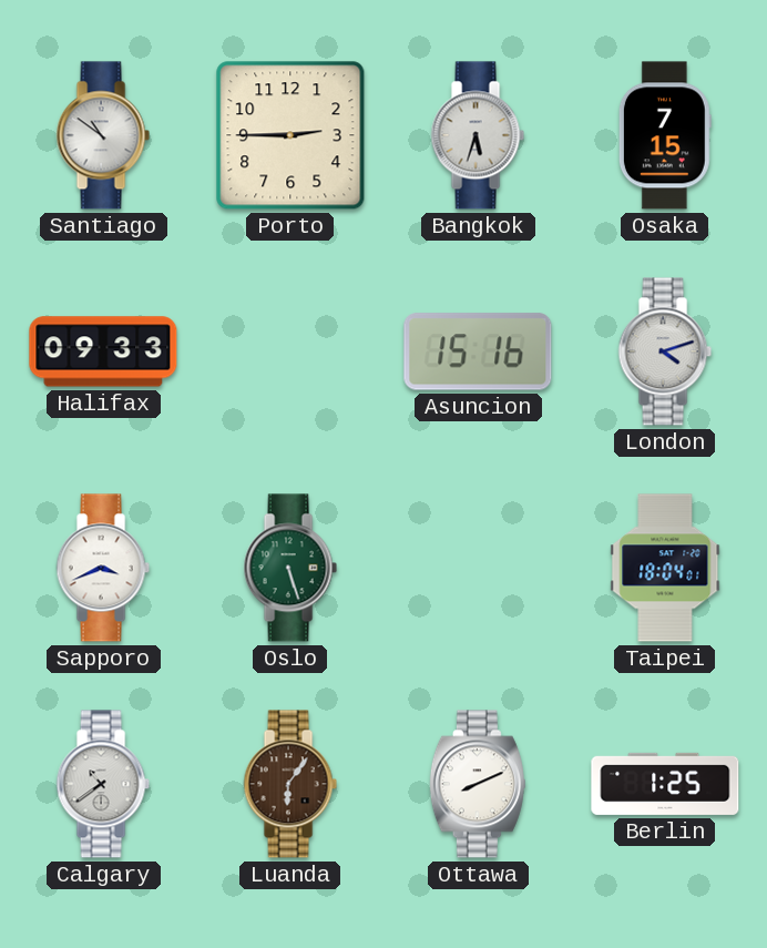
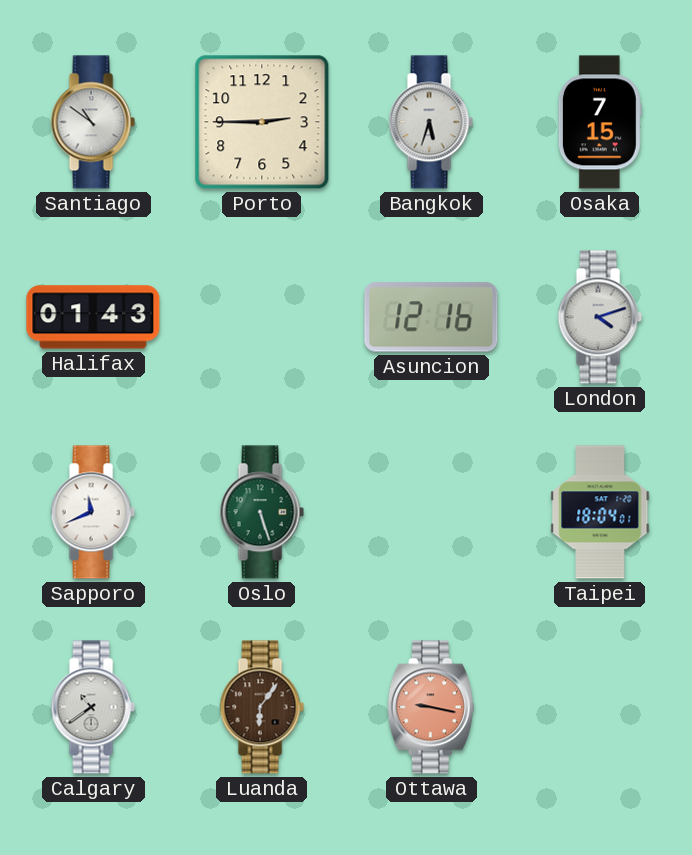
Halifax: 09:33 -> 01:43 (93, 317)
Asuncion: 15:16 -> 12:16 (431, 317)
Sapporo: 3:41 -> 11:41 (93, 512)
Ottawa: 8:11 -> 9:17 (431, 707)
Ottawa dial: white -> salmon (431, 707)
Berlin: 1:25 -> none (665, 784)
